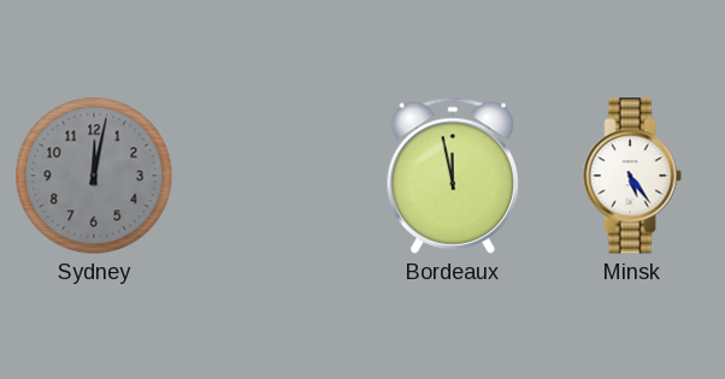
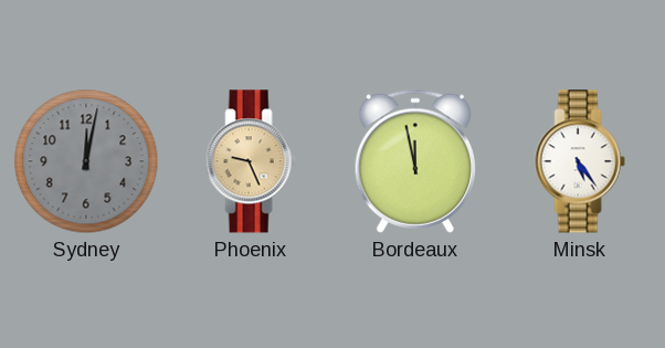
Phoenix: none -> 9:26 (251, 161)
